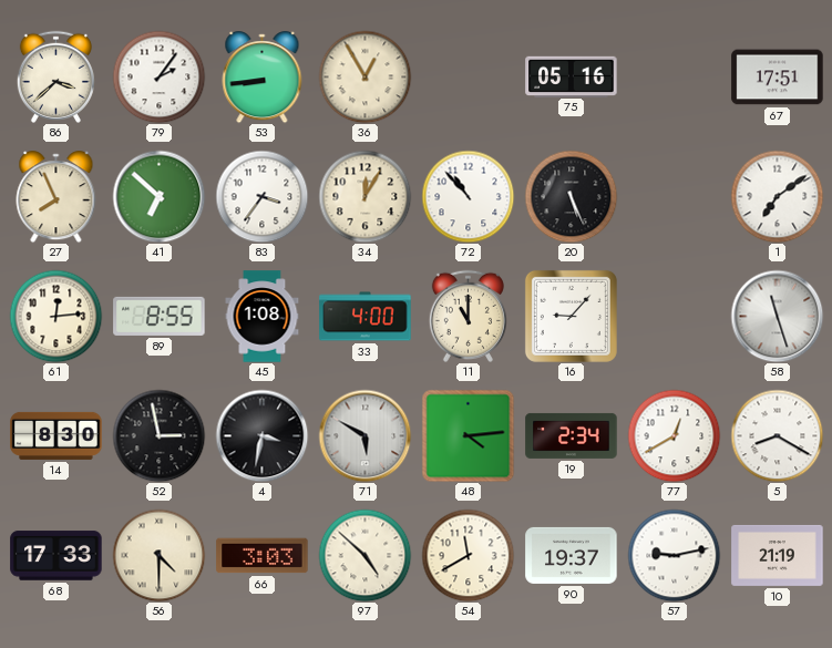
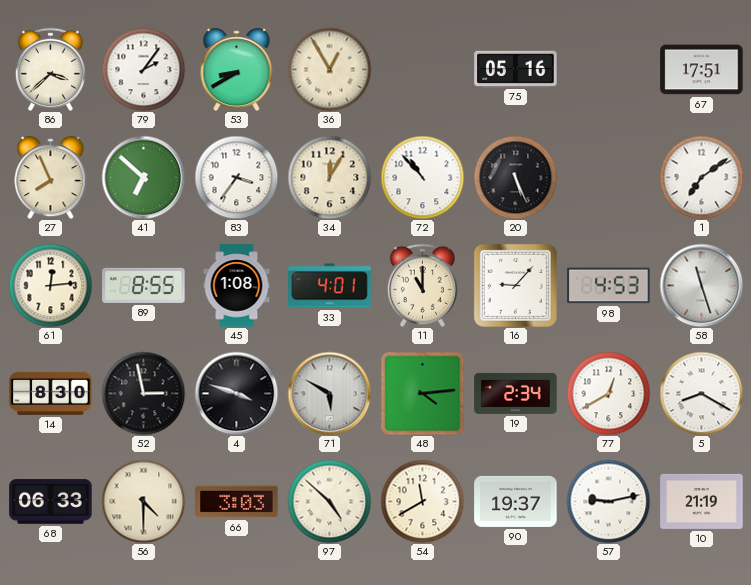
53: 8:44 -> 8:40 (237, 70)
33: 4:00 -> 4:01 (330, 286)
98: none -> 4:53 (609, 286)
4: 3:32 -> 3:48 (236, 393)
68: 17:33 -> 06:33 (51, 502)
